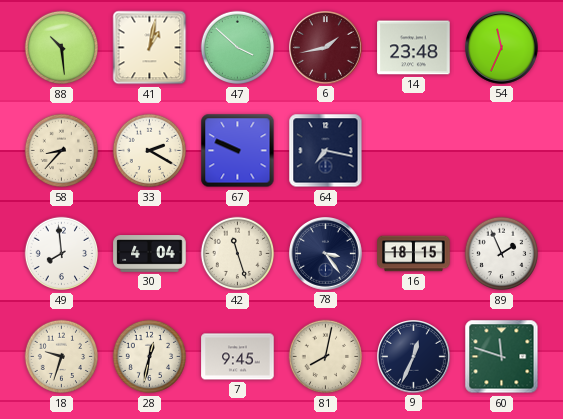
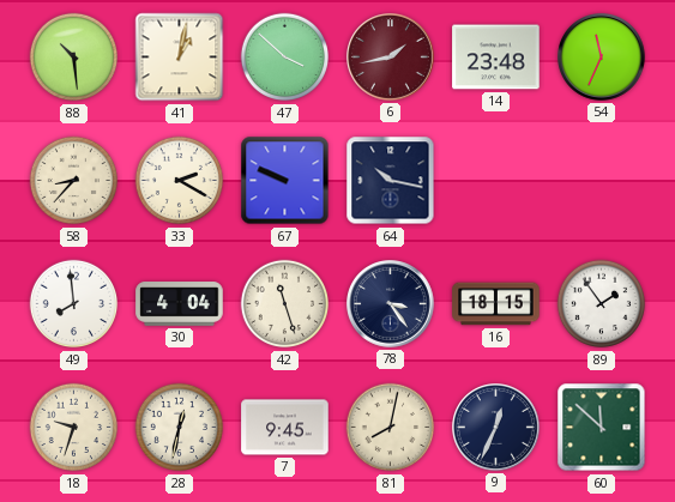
64: 7:17 -> 10:17 (391, 181)
89: 1:56 -> 1:54 (602, 304)
60: 11:48 -> 11:52 (602, 428)
